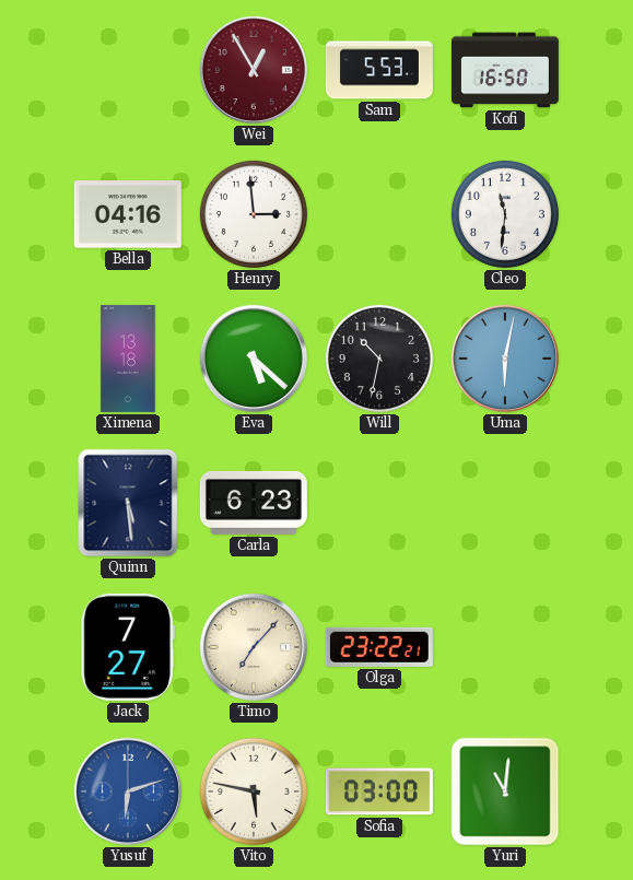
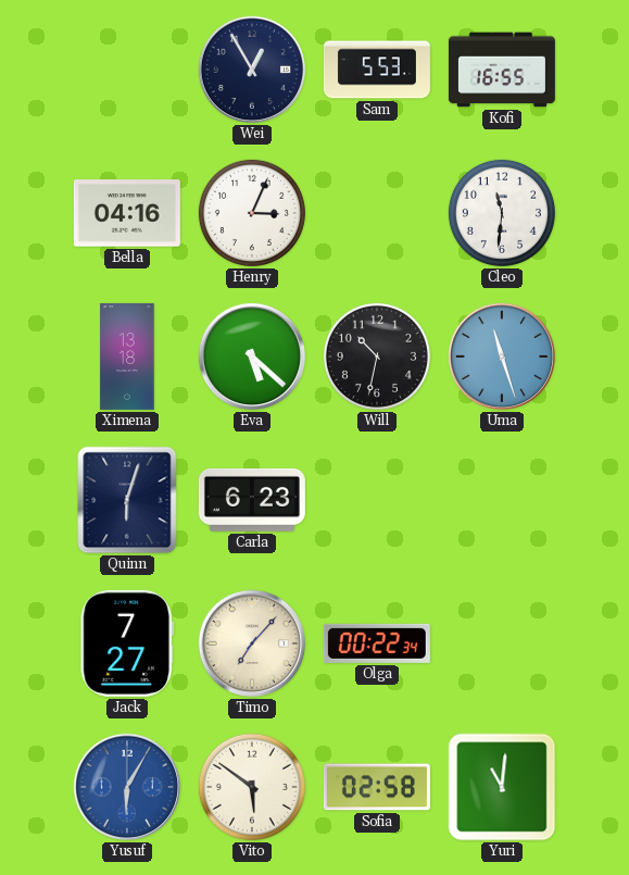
Wei dial: burgundy -> navy (252, 70)
Kofi: 16:50 -> 16:55 (502, 70)
Henry: 2:59 -> 3:04 (252, 213)
Uma: 6:02 -> 11:27 (502, 357)
Quinn: 5:29 -> 6:03 (127, 500)
Olga: 23:22 -> 00:22 (377, 643)
Yusuf: 6:12 -> 6:05 (127, 787)
Vito: 5:47 -> 5:51 (252, 787)
Sofia: 03:00 -> 02:58 (377, 787)
